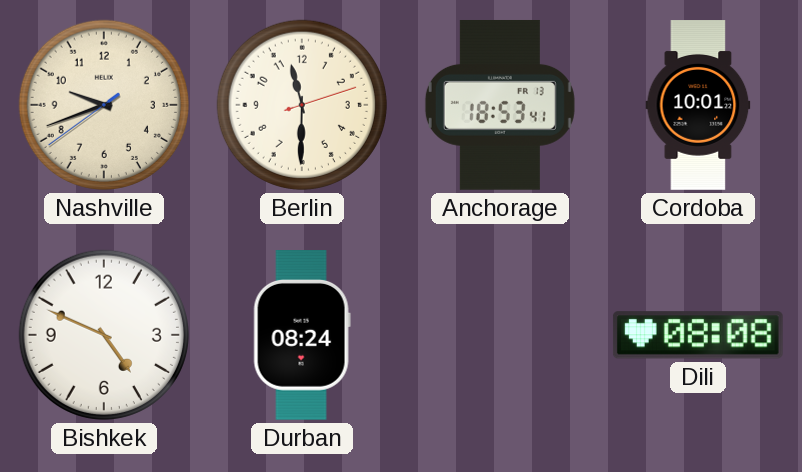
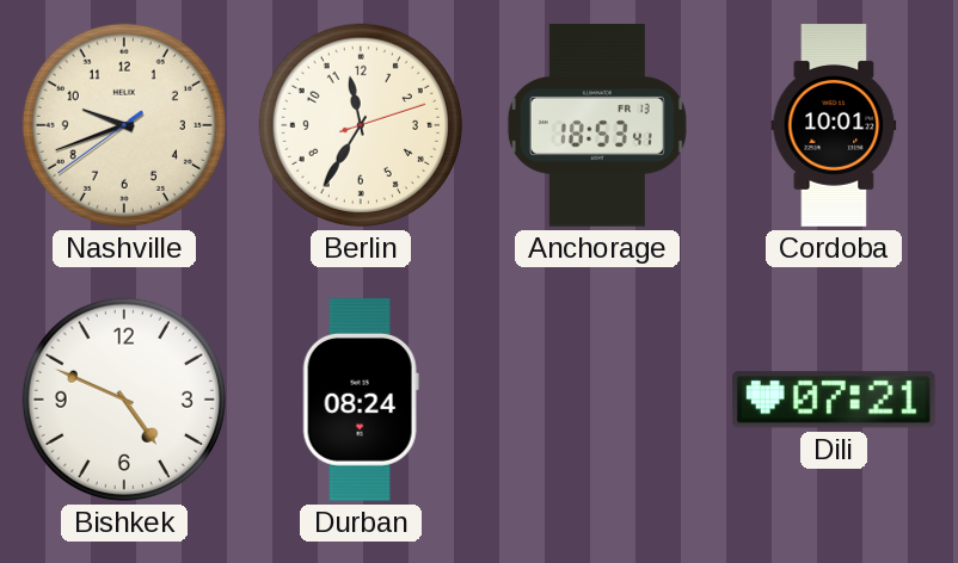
Berlin: 11:30 -> 11:35 (361, 125)
Dili: 08:08 -> 07:21 (834, 400)
